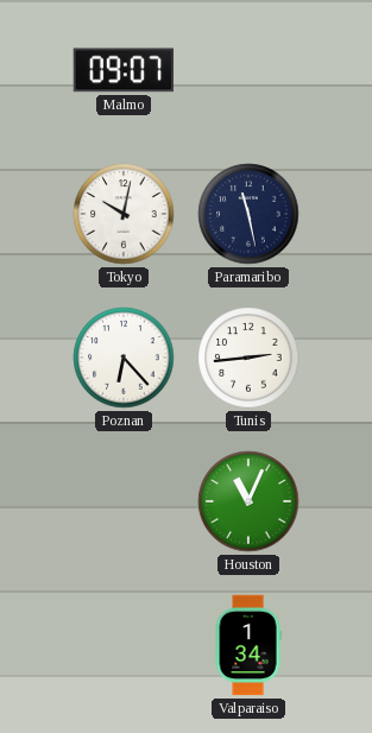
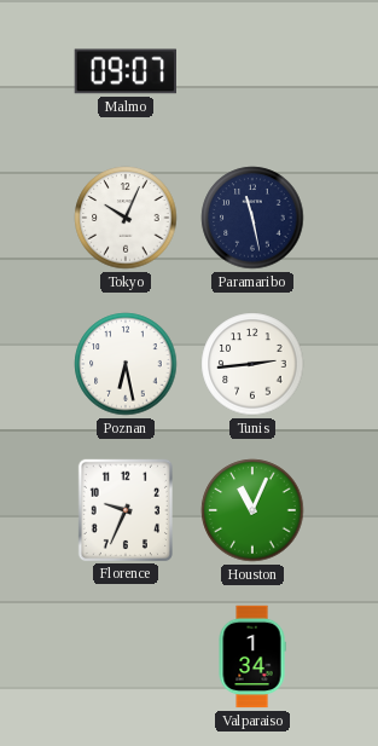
Tokyo: 10:02 -> 10:04 (126, 218)
Poznan: 6:23 -> 6:28 (126, 364)
Florence: none -> 9:34 (126, 509)
